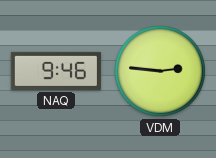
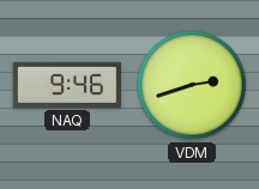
VDM: 2:46 -> 2:42 (192, 85)
